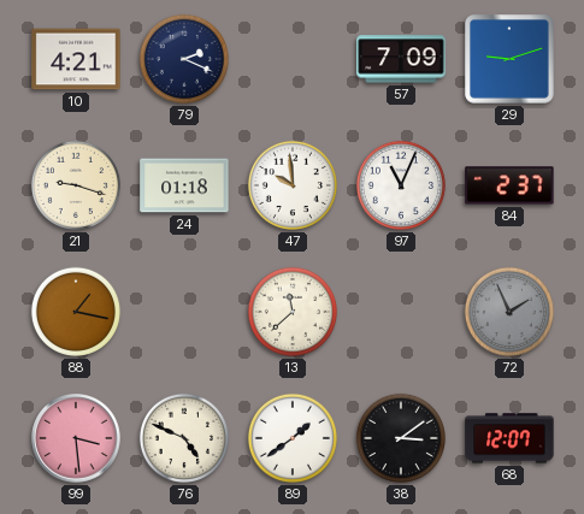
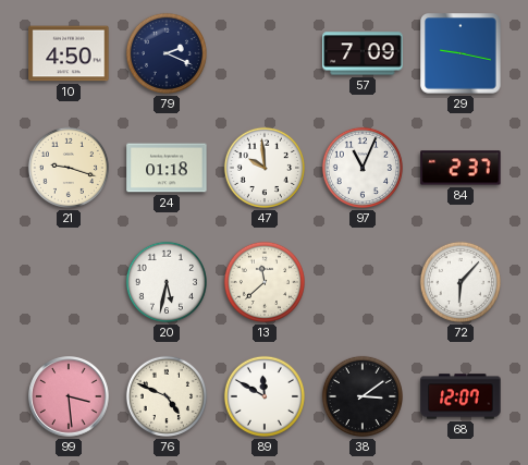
10: 4:21 -> 4:50 (69, 53)
29: 9:12 -> 9:17 (461, 53)
88: 1:17 -> none (76, 312)
20: none -> 5:32 (167, 282)
72: 1:56 -> 6:07 (461, 282)
72 dial: grey -> white (461, 282)
89: 1:39 -> 11:50 (265, 396)
